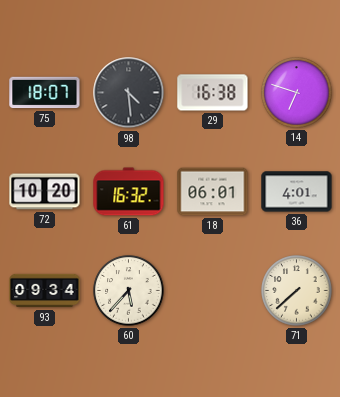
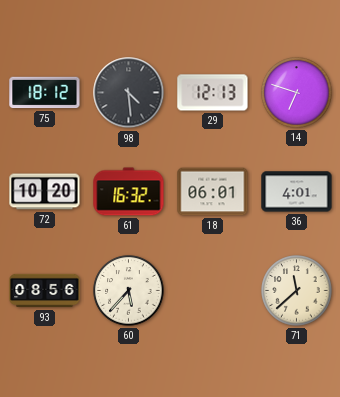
75: 18:07 -> 18:12 (45, 93)
29: 16:38 -> 12:13 (213, 93)
93: 09:34 -> 08:56 (45, 291)
71: 7:38 -> 11:38 (297, 291)
